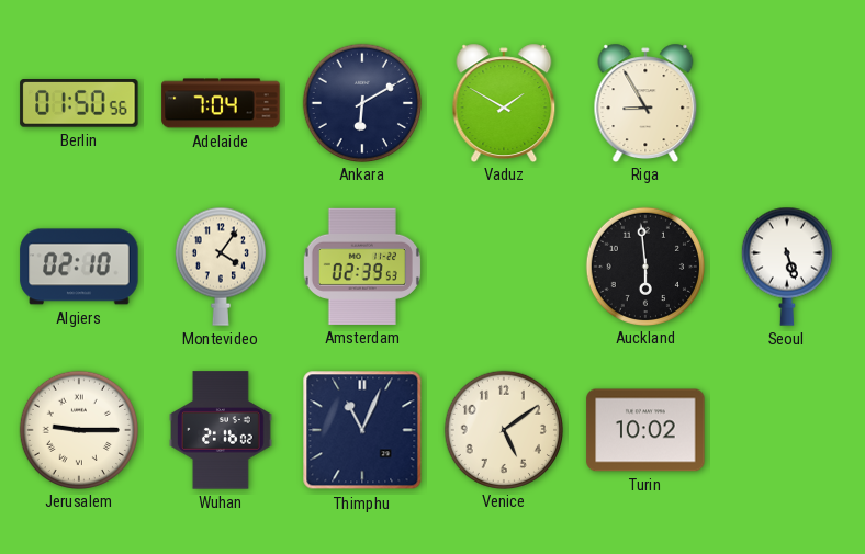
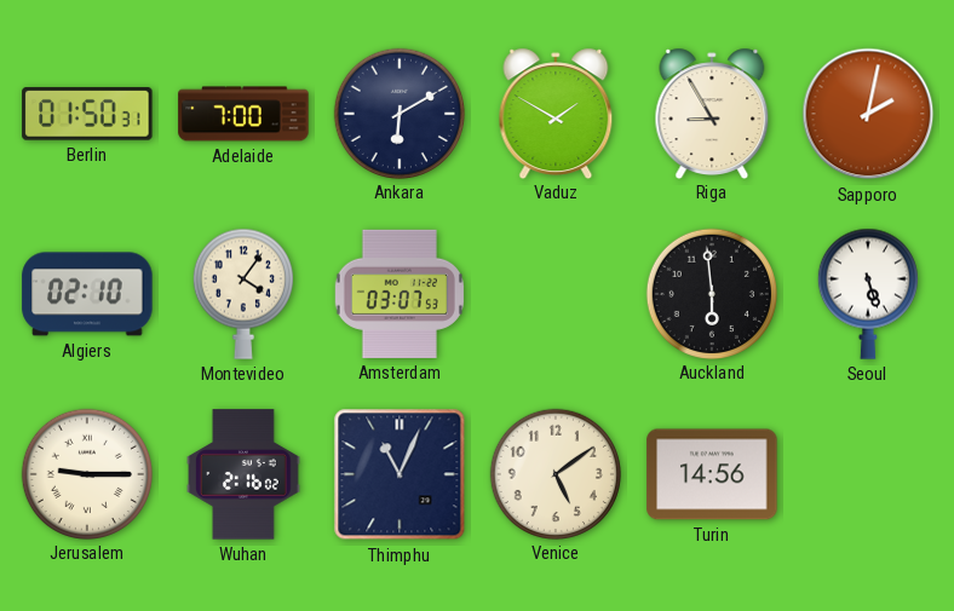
Berlin: 01:50:56 -> 01:50:31 (87, 115)
Adelaide: 7:04 -> 7:00 (243, 114)
Sapporo: none -> 2:02 (868, 114)
Amsterdam: 02:39 -> 03:07 (400, 294)
Turin: 10:02 -> 14:56 (712, 474)
